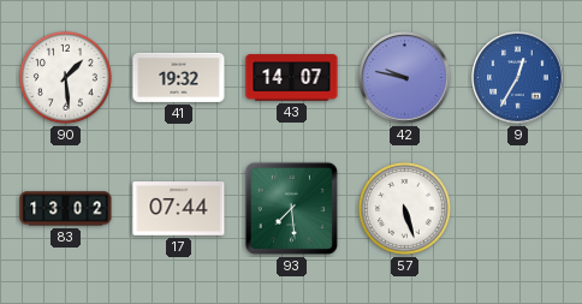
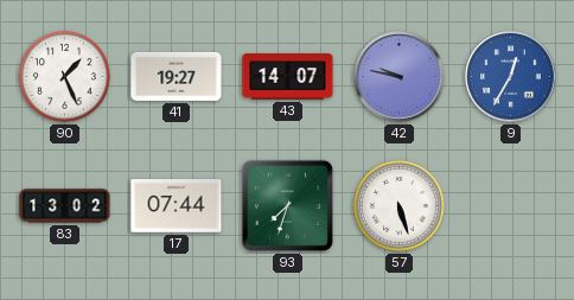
90: 1:29 -> 1:26 (64, 76)
41: 19:32 -> 19:27 (177, 76)
93: 7:29 -> 7:33 (287, 205)
